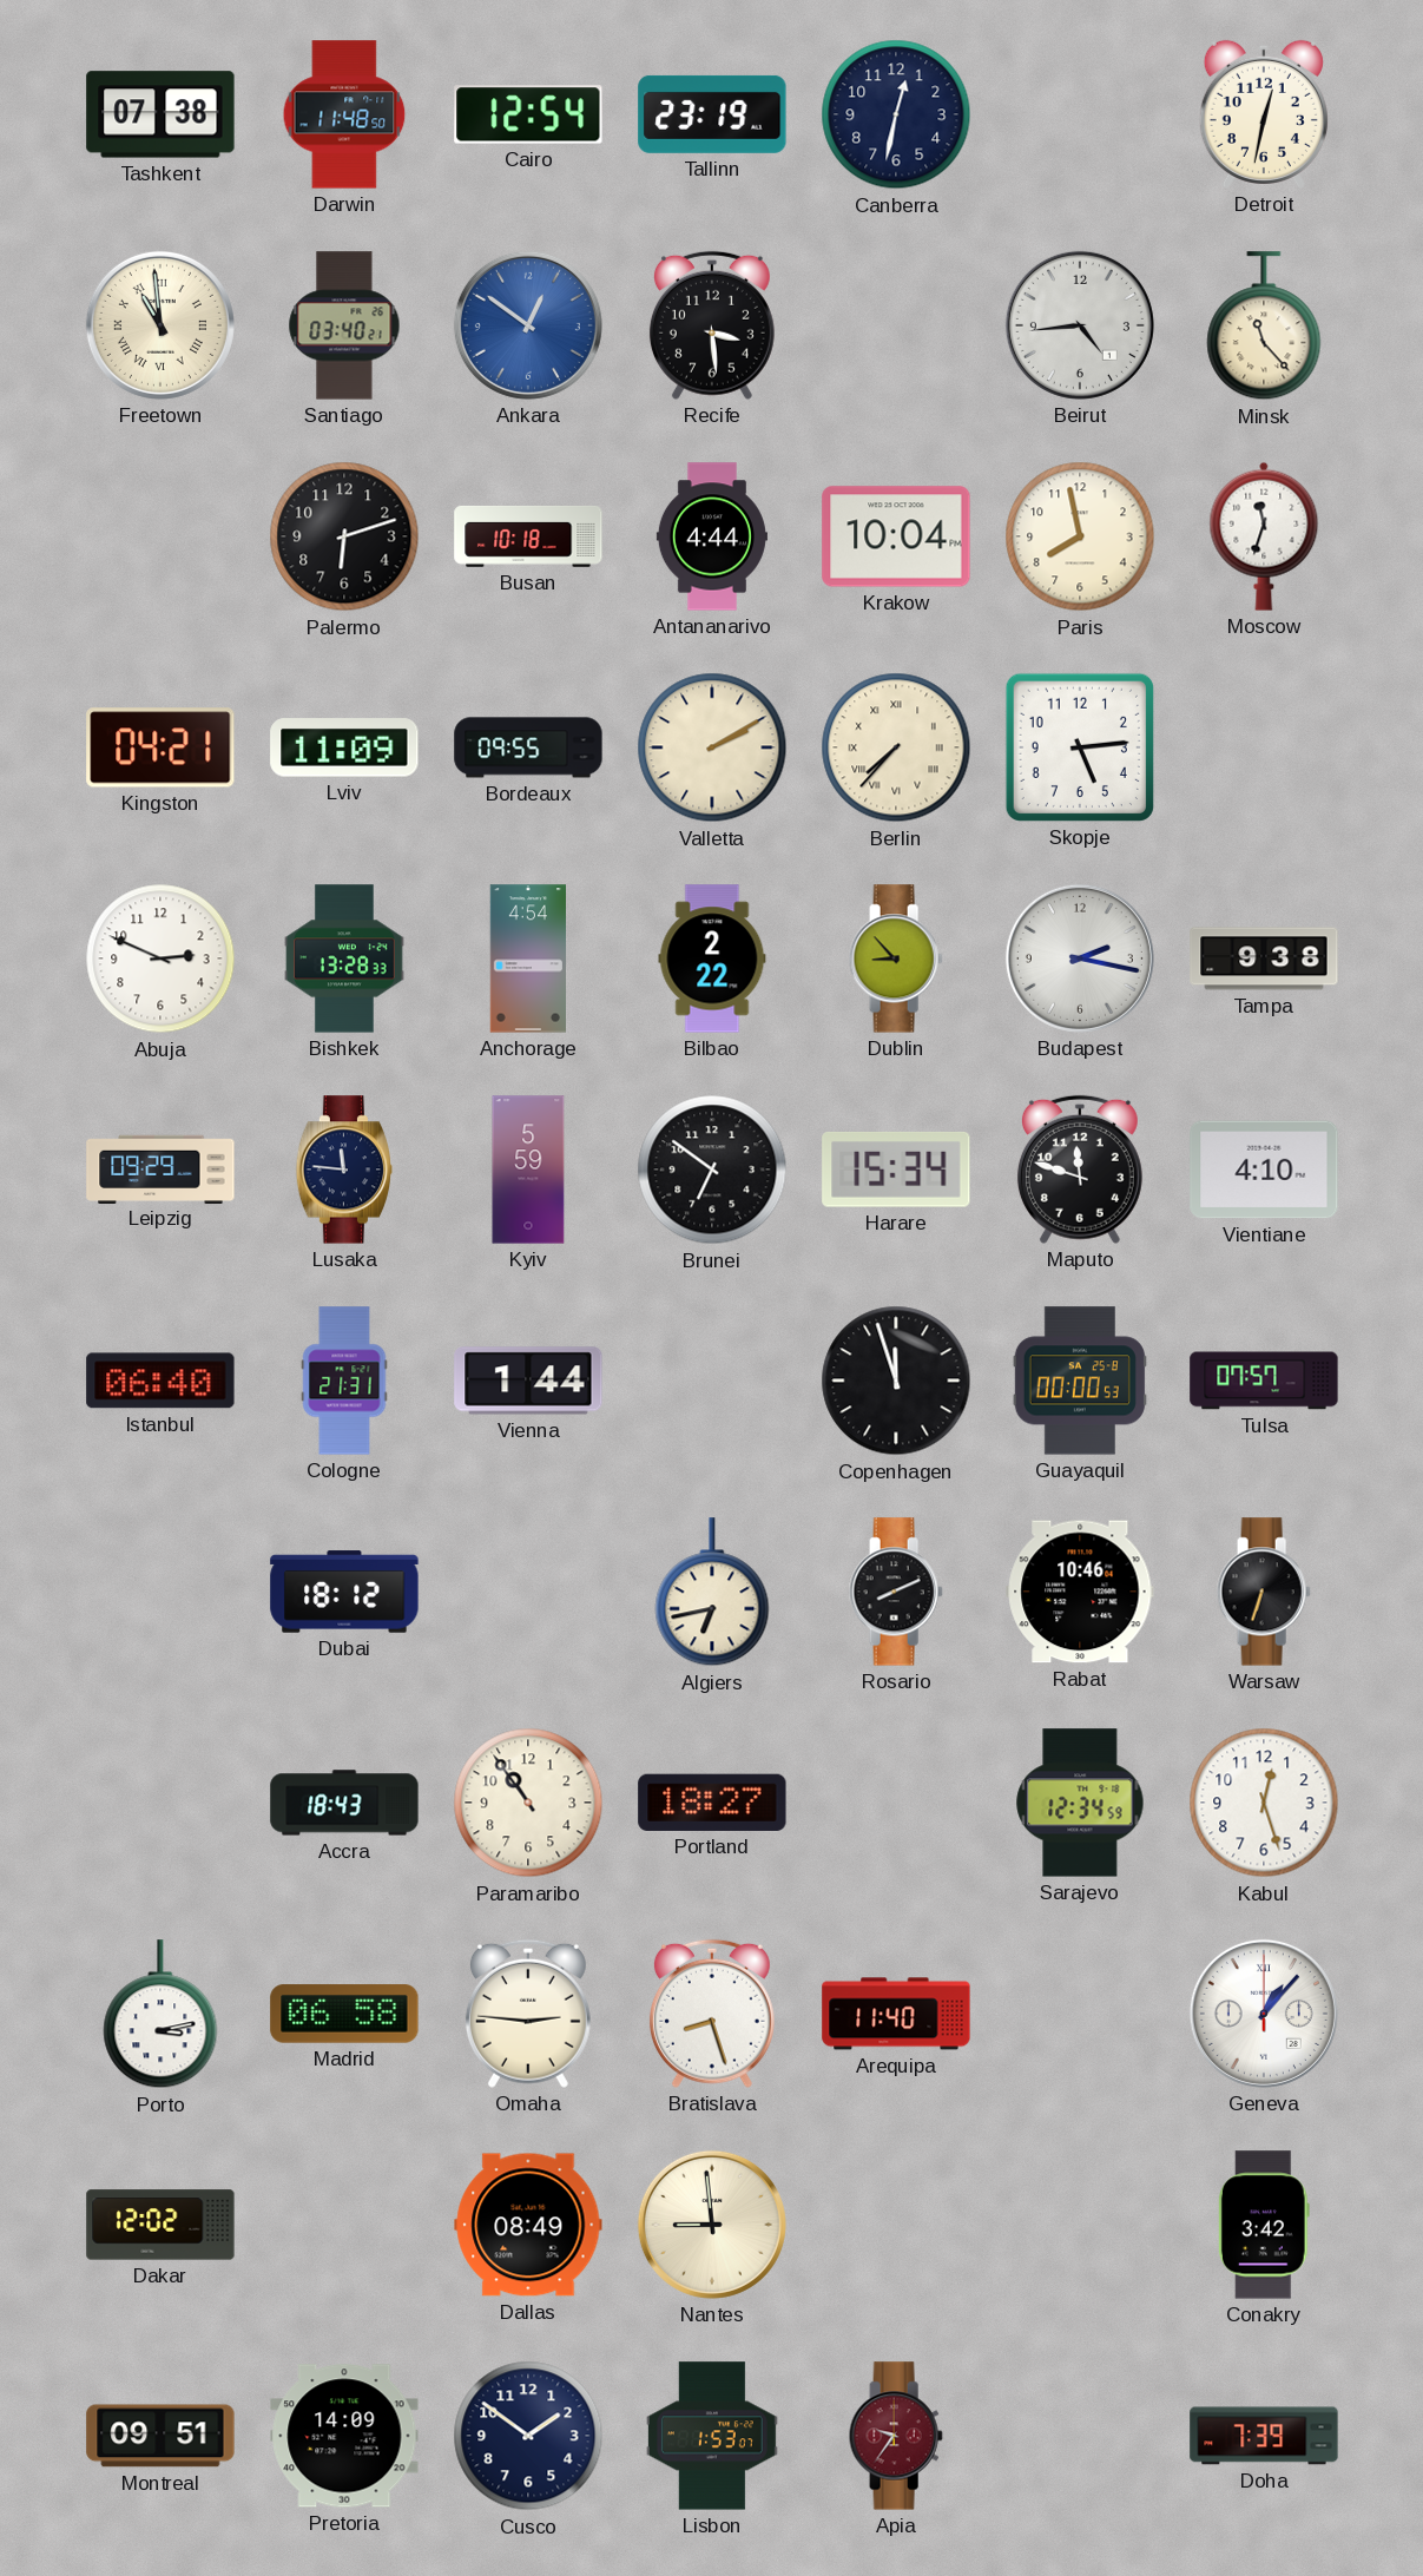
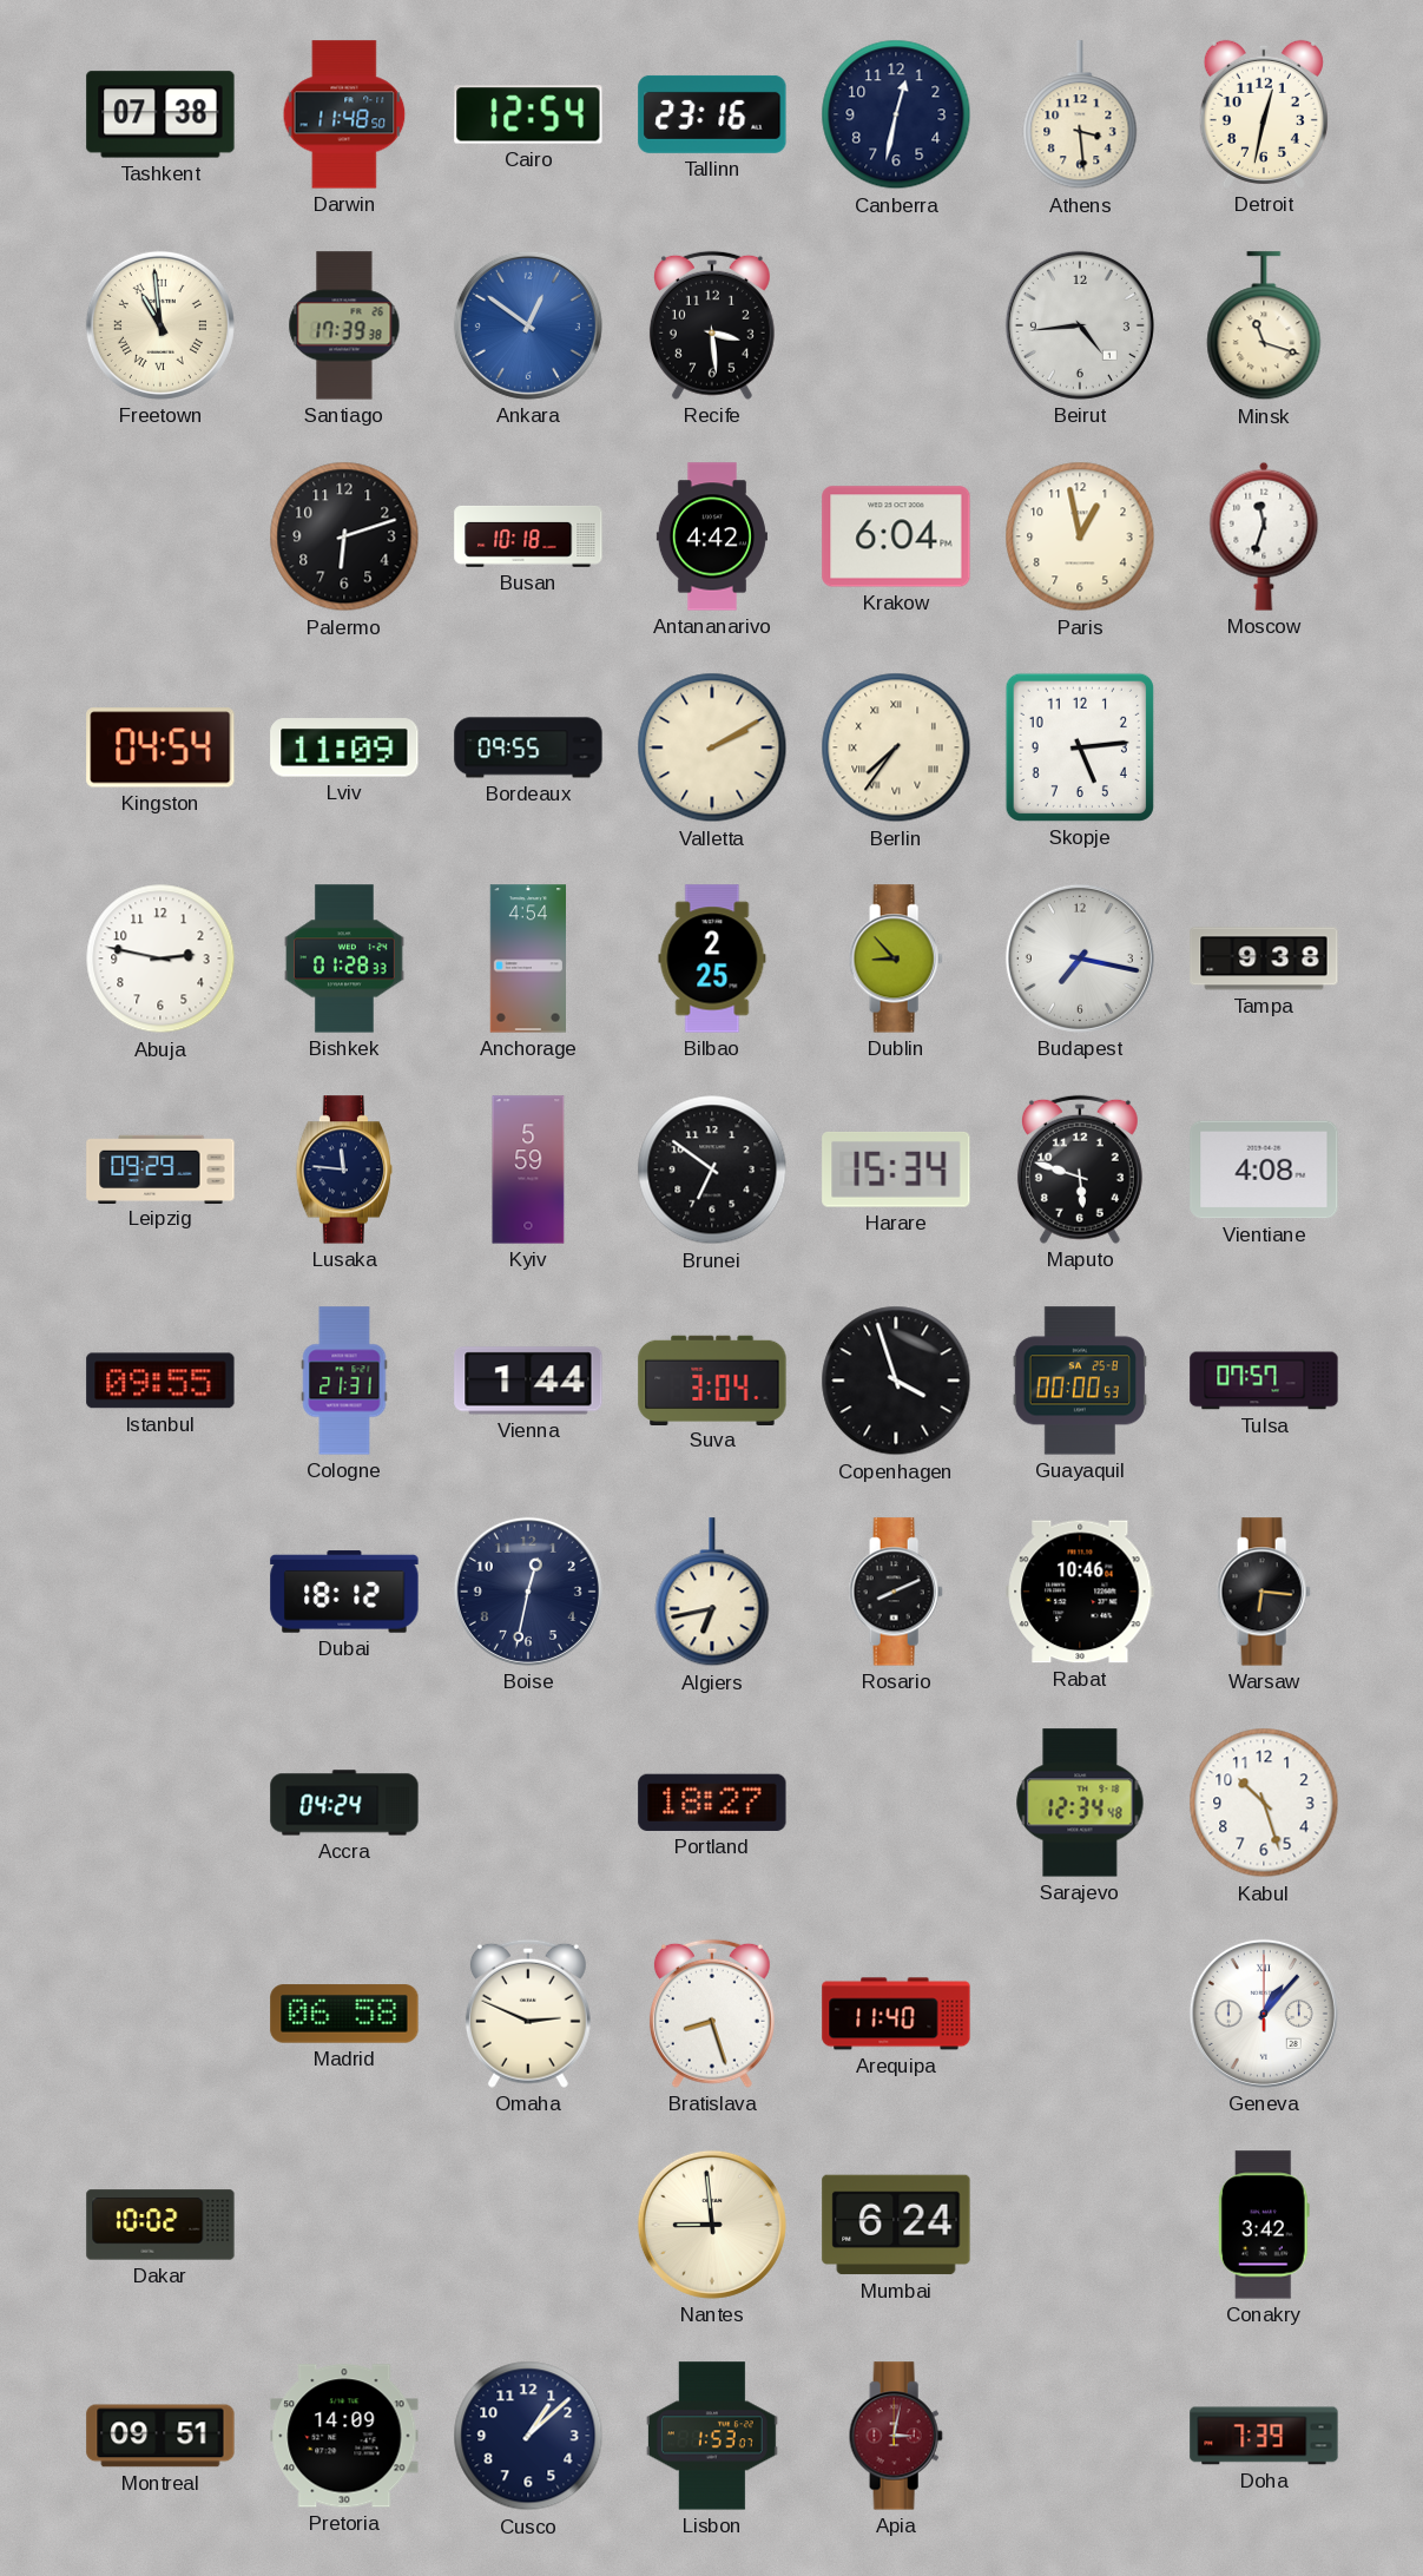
Tallinn: 23:19 -> 23:16 (712, 114)
Athens: none -> 3:29 (1080, 116)
Santiago: 03:40 -> 17:39 (344, 325)
Minsk: 11:23 -> 11:18 (1264, 327)
Antananarivo: 4:44 -> 4:42 (712, 536)
Krakow: 10:04 -> 6:04 (896, 536)
Paris: 7:58 -> 12:58 (1080, 536)
Kingston: 04:21 -> 04:54 (160, 747)
Berlin: 7:37 -> 7:36 (896, 747)
Abuja: 2:49 -> 2:47 (160, 958)
Bishkek: 13:28 -> 01:28 (344, 958)
Bilbao: 2:22 -> 2:25 (712, 958)
Budapest: 2:17 -> 7:17 (1080, 958)
Maputo: 11:48 -> 5:48 (1080, 1170)
Vientiane: 4:10 -> 4:08 (1264, 1170)
Istanbul: 06:40 -> 09:55 (160, 1381)
Suva: none -> 3:04 (712, 1379)
Copenhagen: 11:57 -> 3:57 (896, 1381)
Boise: none -> 12:32 (528, 1592)
Warsaw: 6:33 -> 6:16 (1264, 1592)
Accra: 18:43 -> 04:24 (344, 1803)
Paramaribo: 10:54 -> none (528, 1803)
Sarajevo: 12:34:59 -> 12:34:48 (1080, 1803)
Kabul: 12:27 -> 10:27 (1264, 1803)
Porto: 3:13 -> none (160, 2015)
Omaha: 2:46 -> 2:49 (528, 2014)
Dakar: 12:02 -> 10:02 (160, 2225)
Dallas: 08:49 -> none (528, 2225)
Mumbai: none -> 6:24 (896, 2225)
Cusco: 1:51 -> 1:08 (528, 2436)
Apia: 9:36 -> 3:02 (896, 2436)
